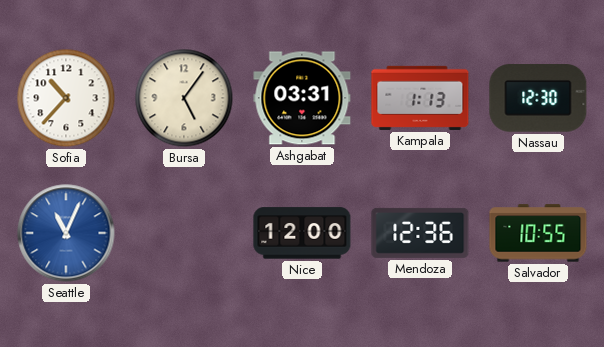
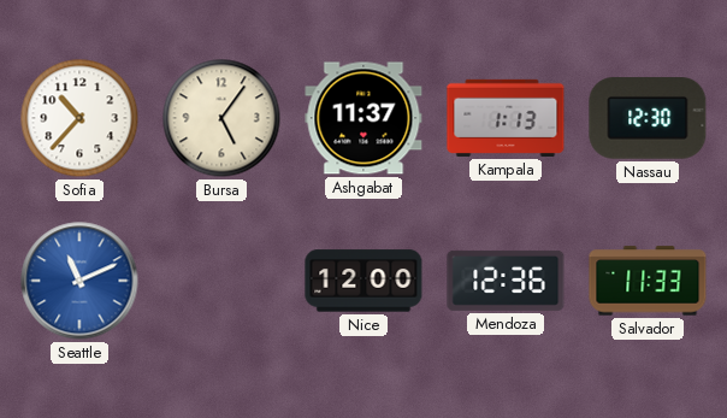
Ashgabat: 03:31 -> 11:37 (363, 118)
Seattle: 11:04 -> 11:11 (79, 281)
Salvador: 10:55 -> 11:33 (648, 281)
